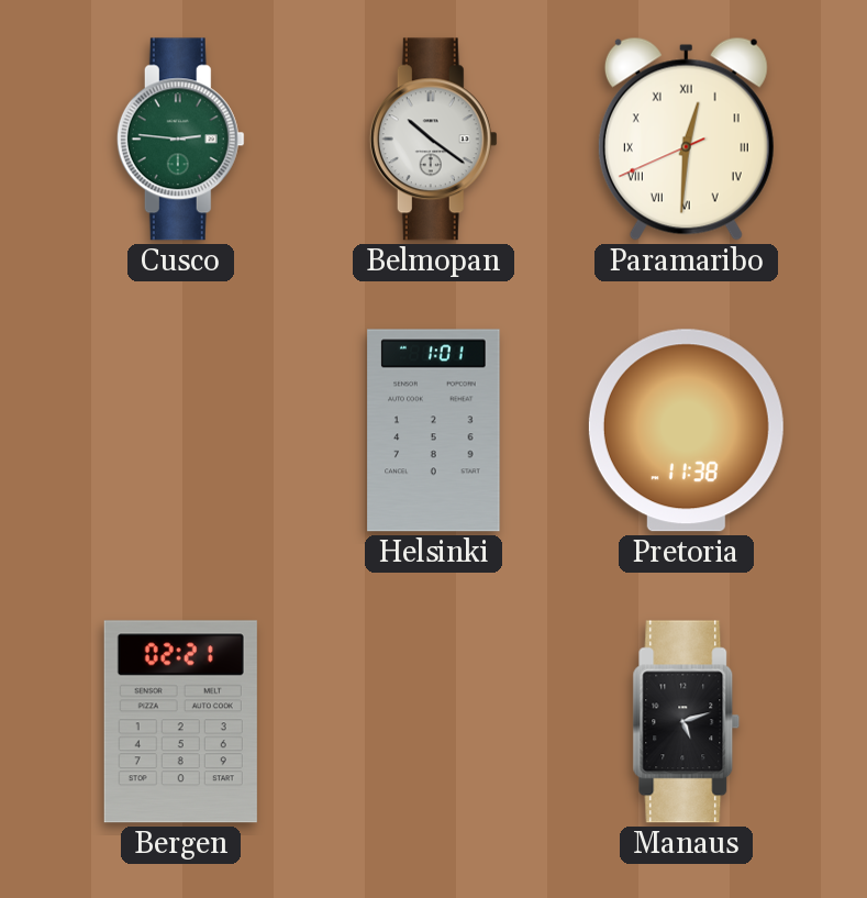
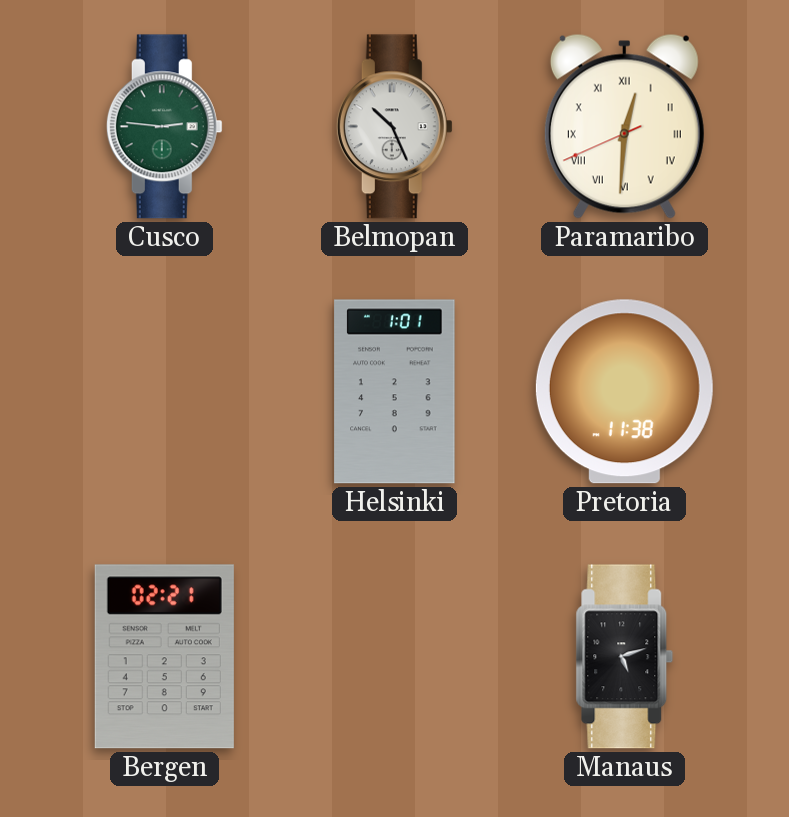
Belmopan: 10:21 -> 10:26 (394, 127)
